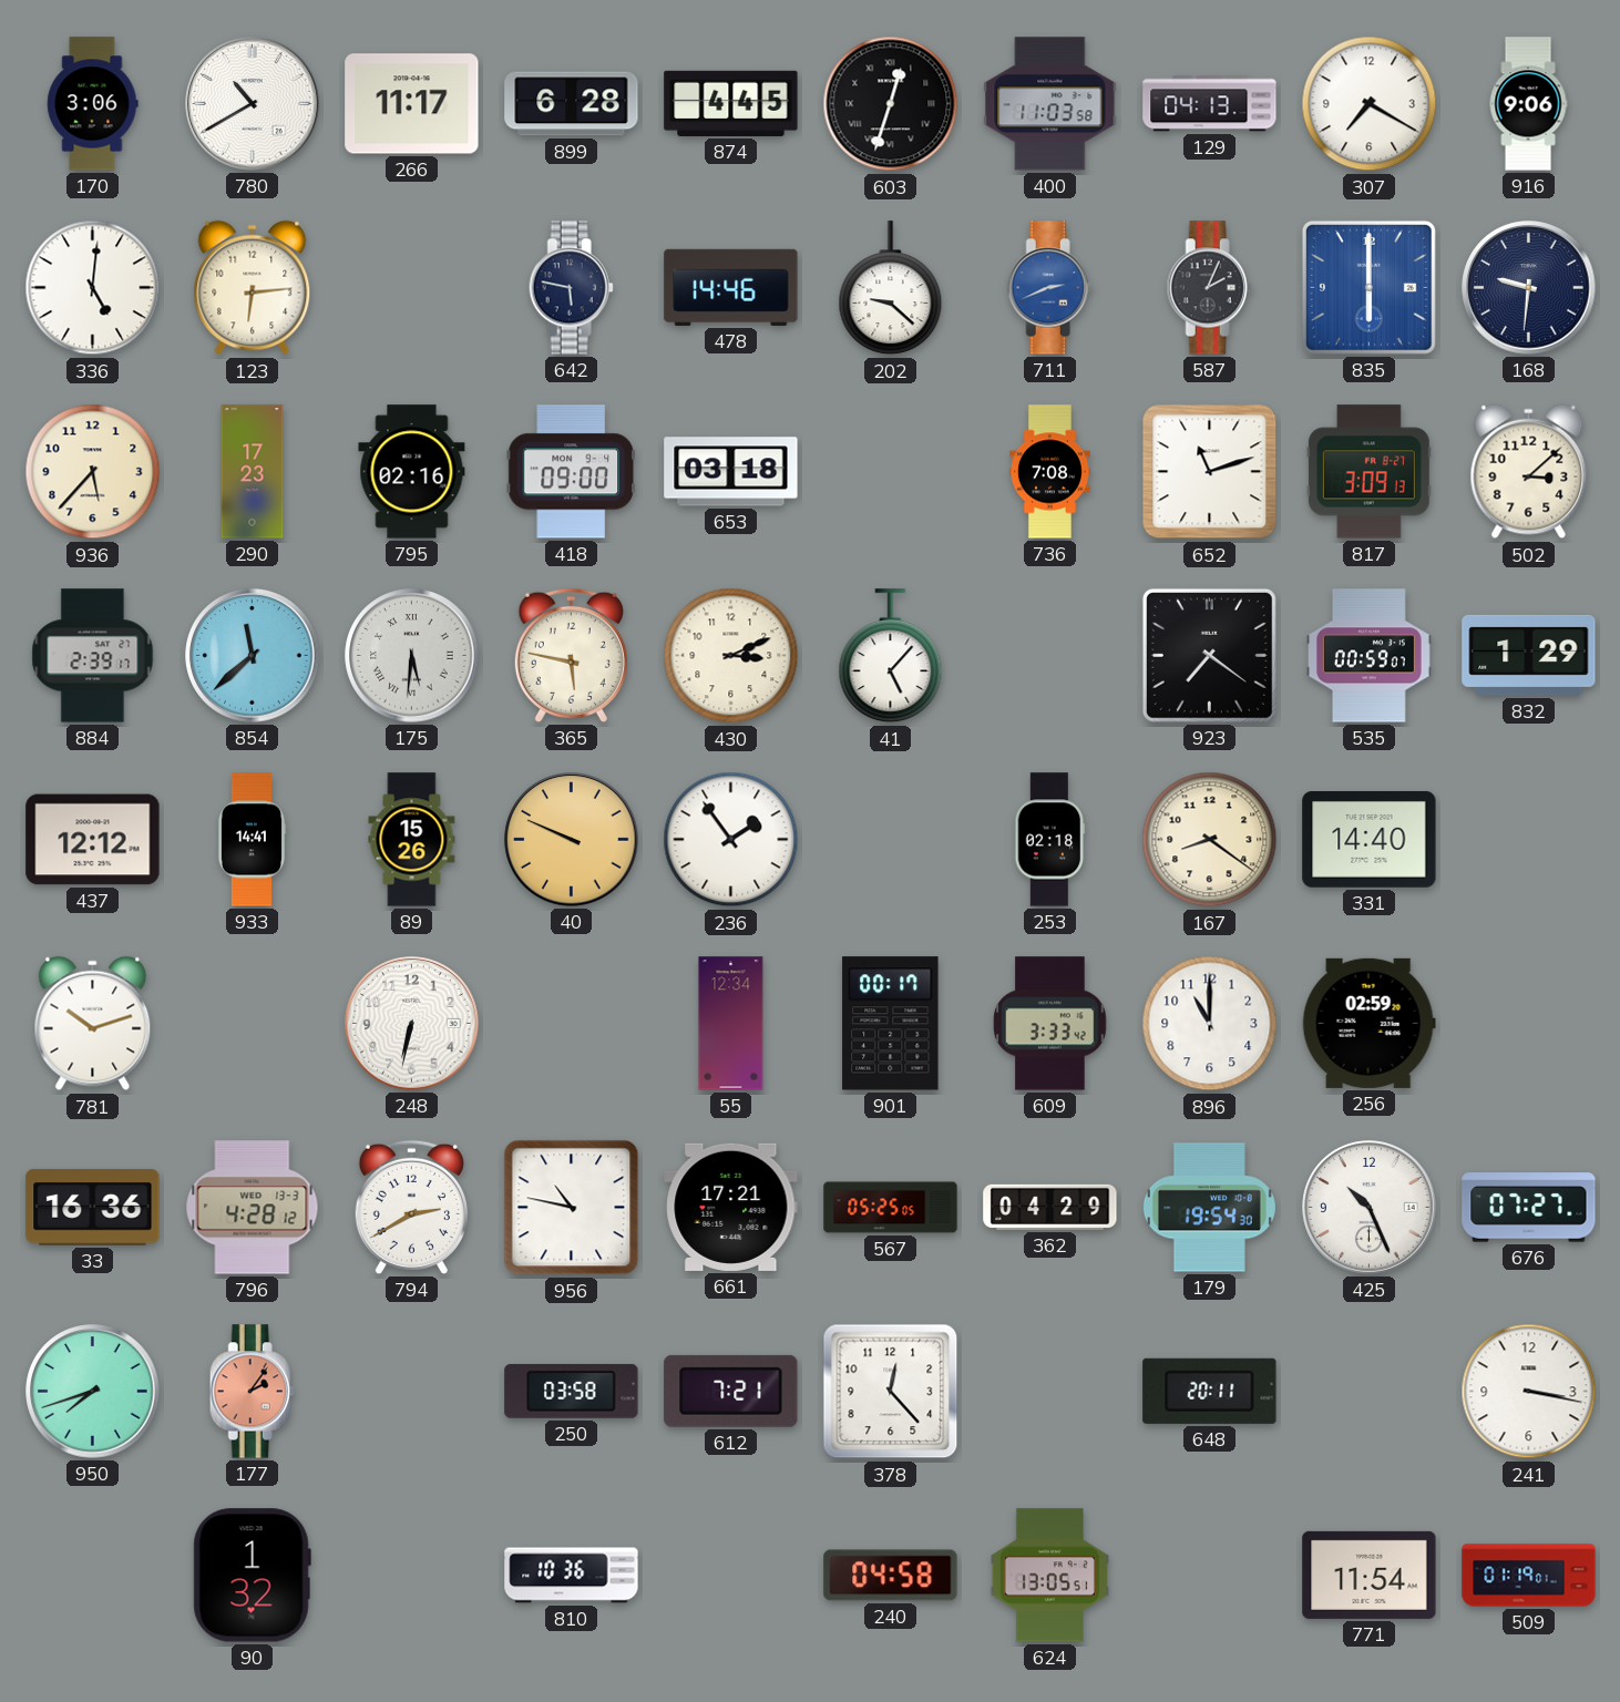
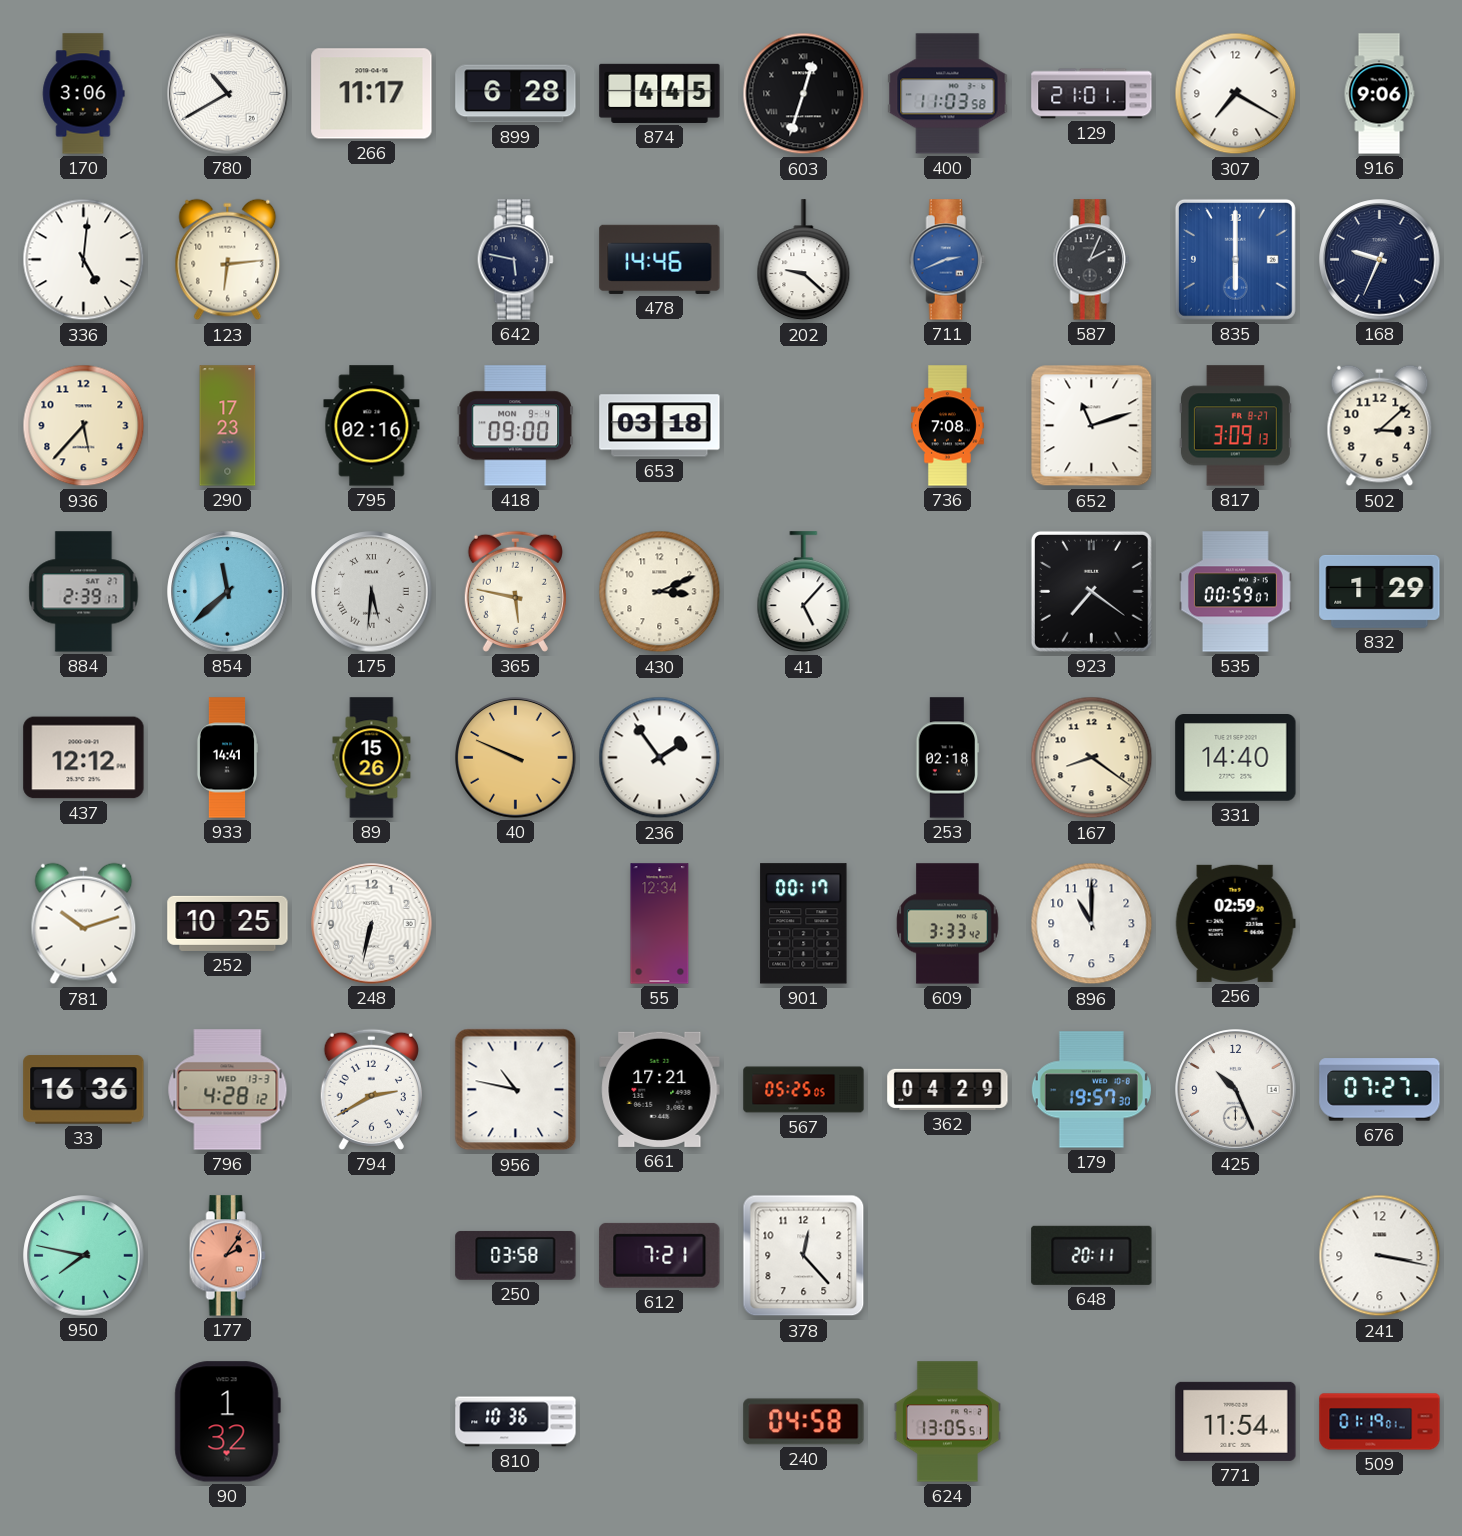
129: 04:13 -> 21:01 (1092, 94)
168: 9:31 -> 9:34 (1380, 260)
252: none -> 10:25 (228, 923)
179: 19:54 -> 19:57 (1091, 1090)
950: 7:42 -> 7:47 (84, 1256)
